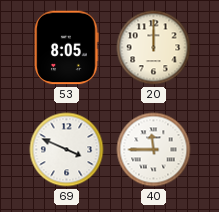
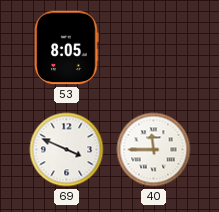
20: 12:00 -> none (154, 48)
